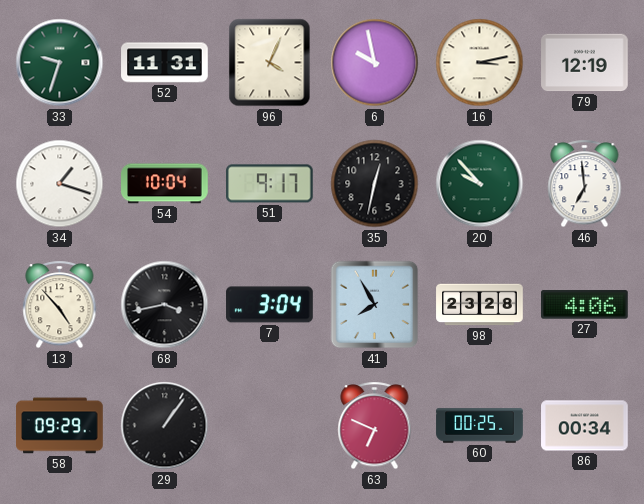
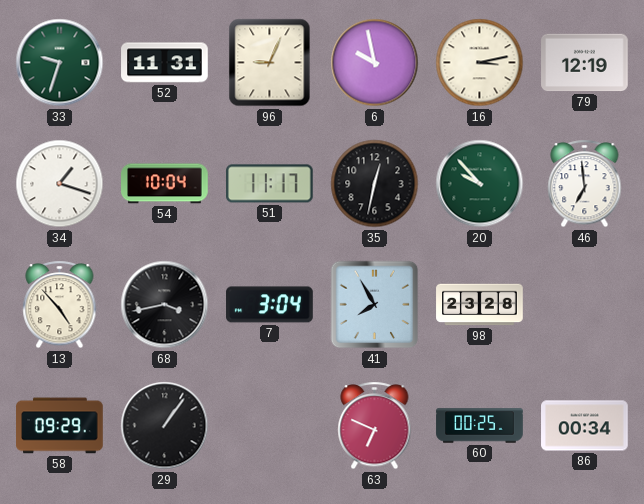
96: 4:04 -> 9:04 (270, 63)
51: 9:17 -> 11:17 (270, 184)
27: 4:06 -> none (585, 305)
